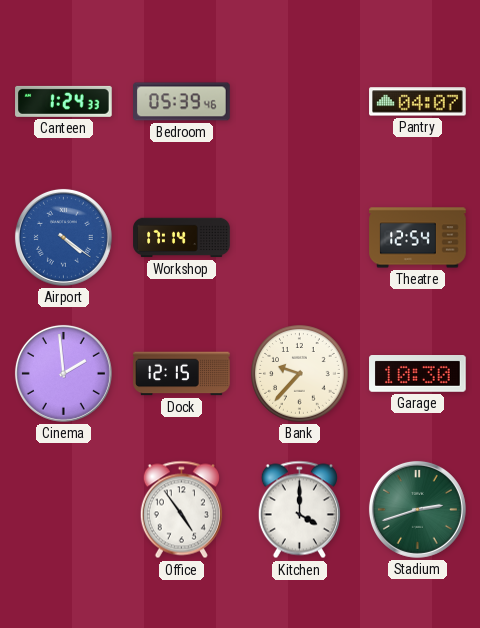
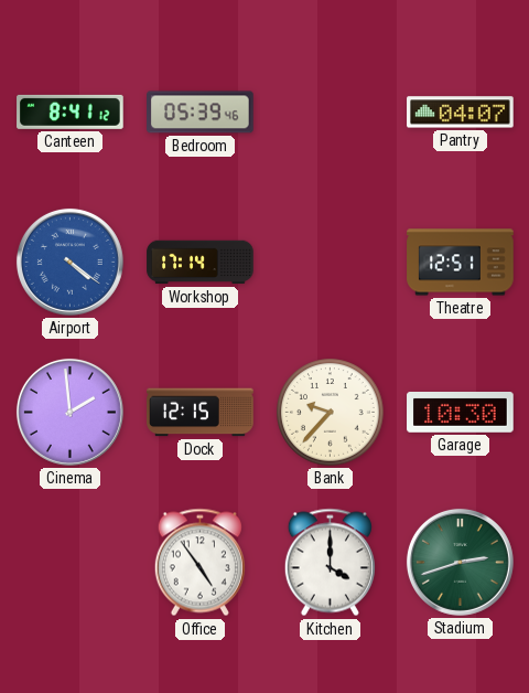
Canteen: 1:24 -> 8:41 (71, 111)
Theatre: 12:54 -> 12:51 (461, 263)
